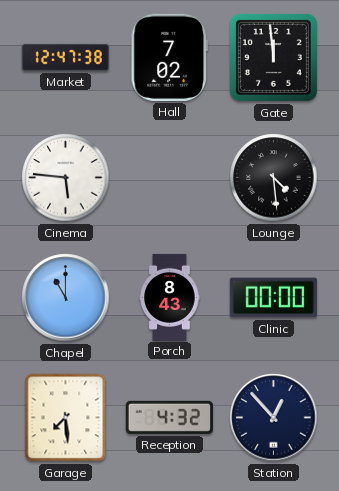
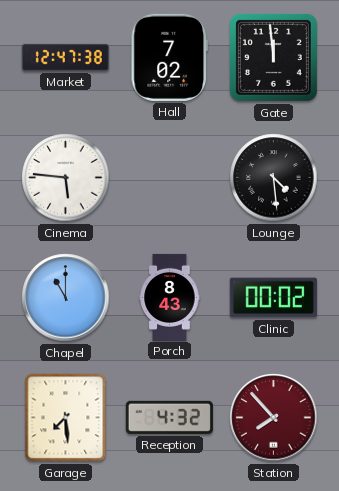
Clinic: 00:00 -> 00:02 (273, 298)
Station: 12:53 -> 7:53 (274, 418)
Station dial: navy -> burgundy (274, 418)
